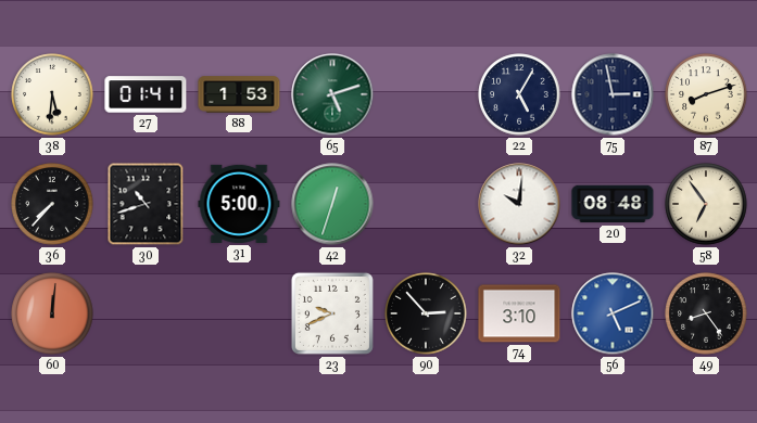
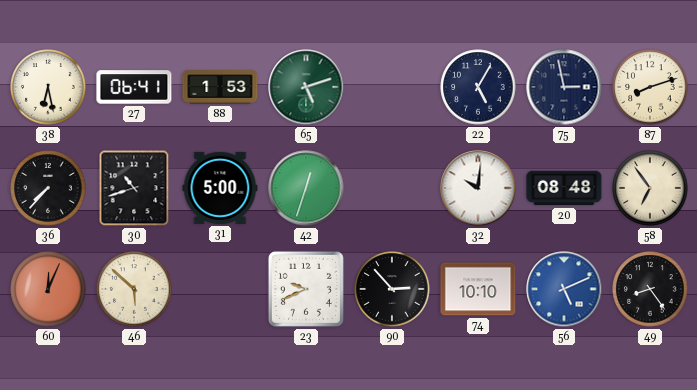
38: 5:31 -> 6:28 (48, 87)
27: 01:41 -> 06:41 (134, 87)
60: 12:01 -> 12:04 (48, 289)
46: none -> 5:52 (134, 289)
74: 3:10 -> 10:10 (478, 289)
